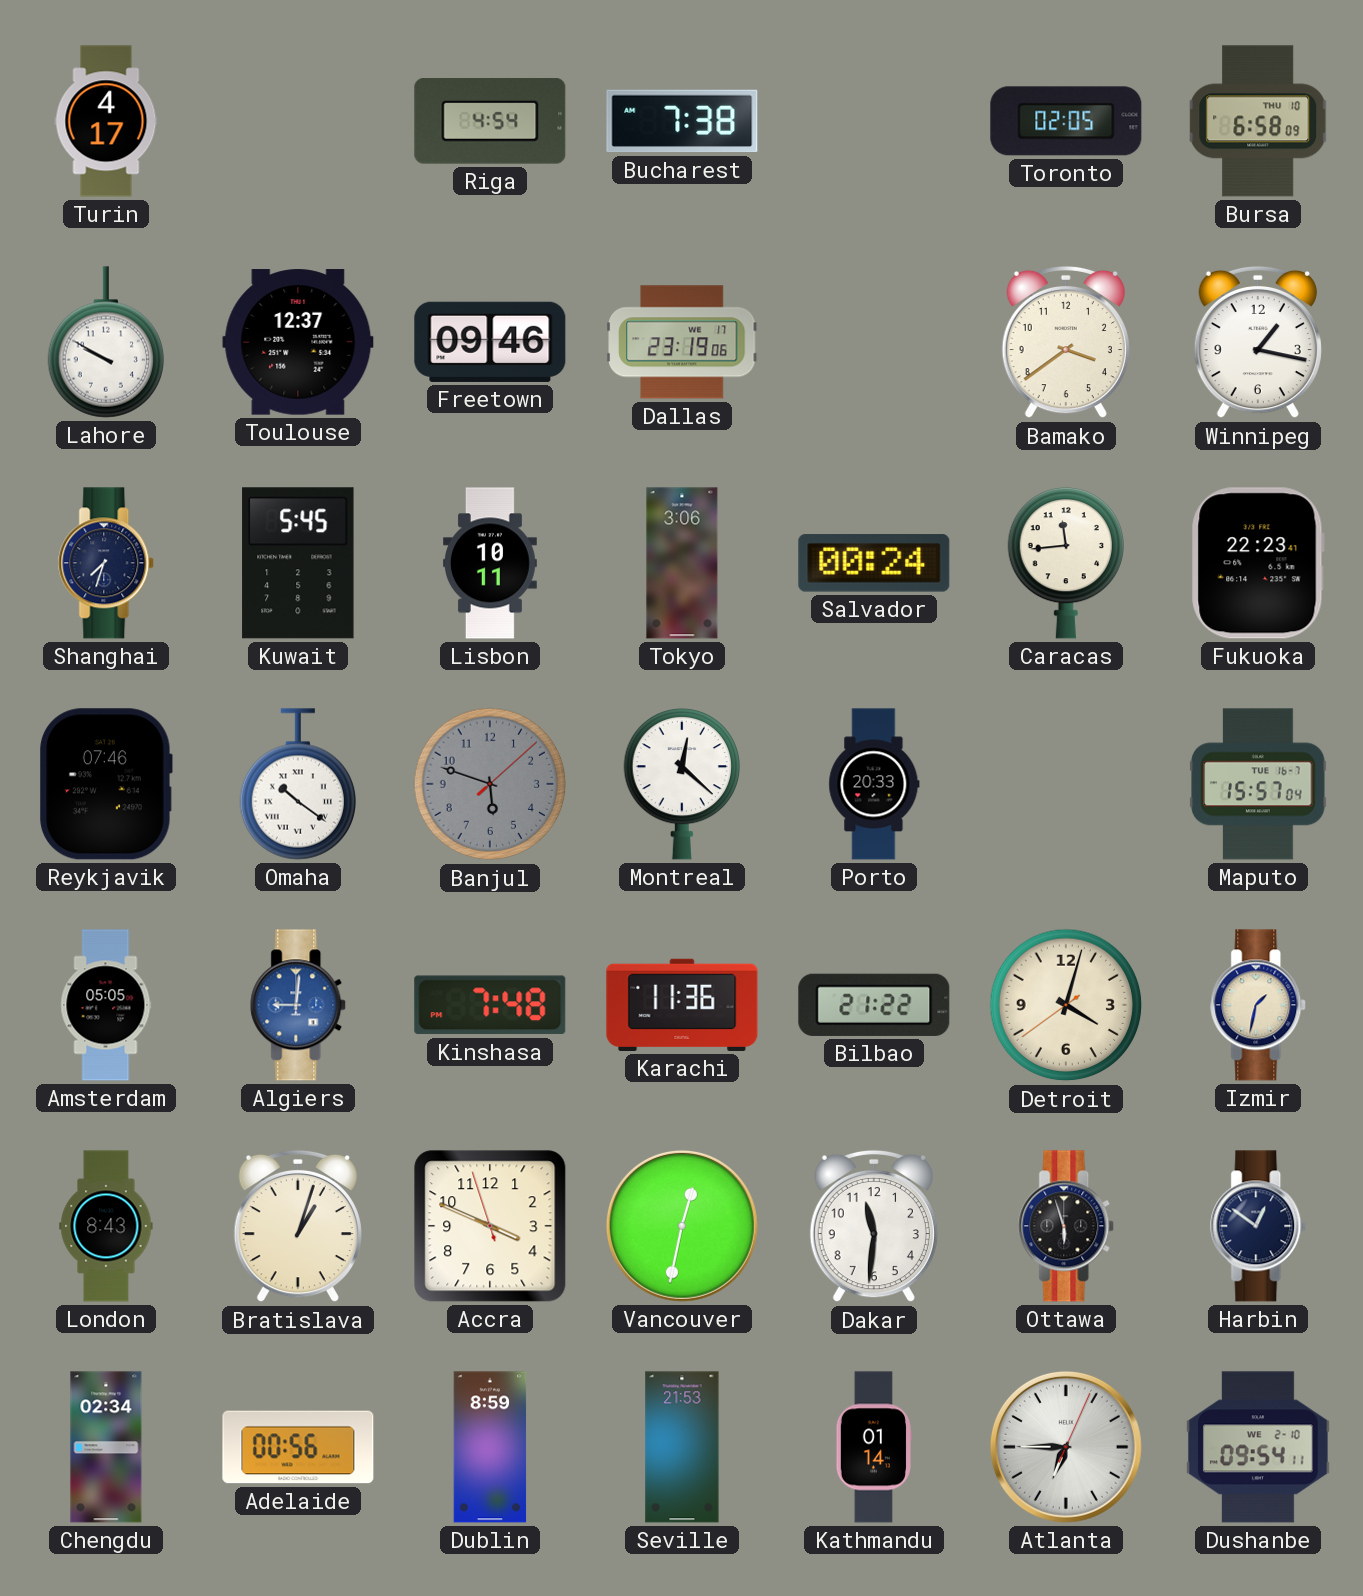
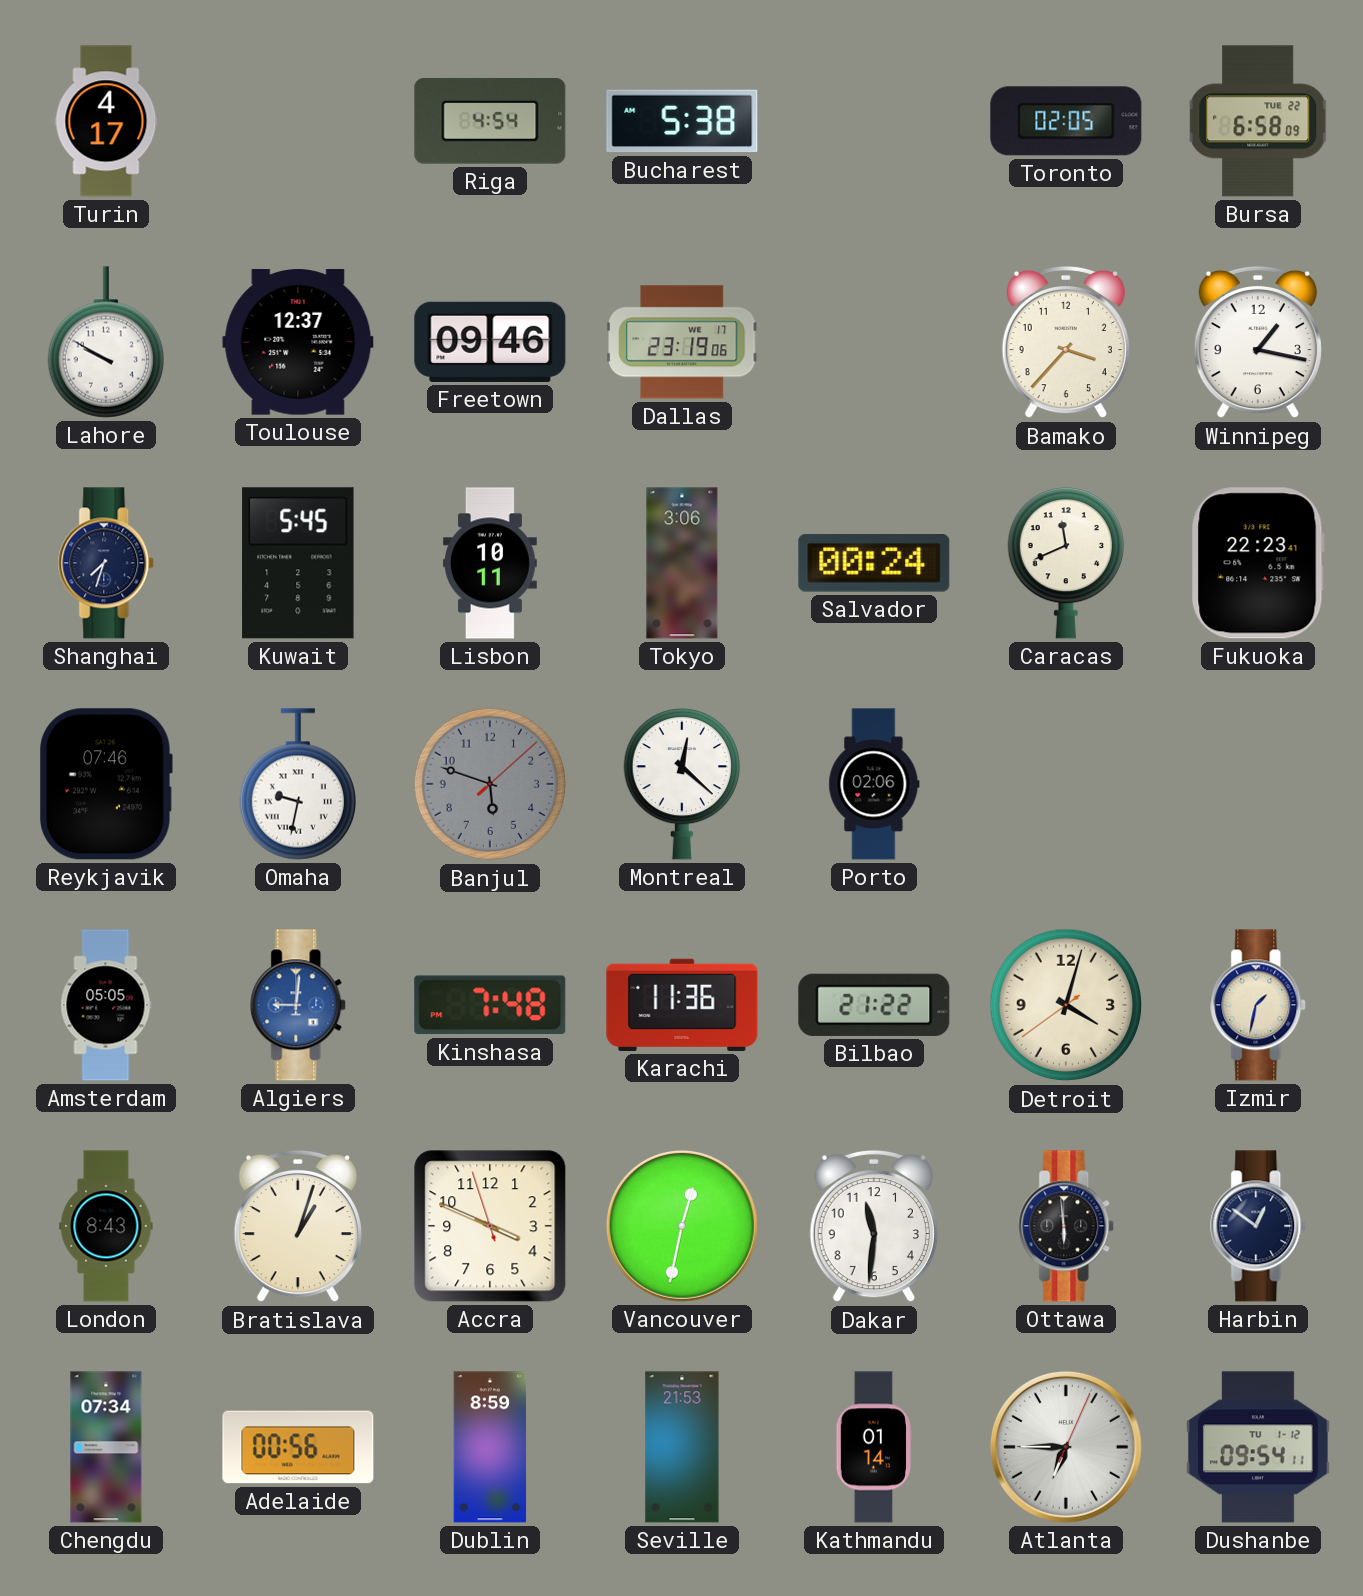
Bucharest: 7:38 -> 5:38 (682, 121)
Bursa date: THU 10 -> TUE 22 (1258, 121)
Bamako: 3:39 -> 3:37 (1066, 342)
Caracas: 11:44 -> 11:41 (1065, 563)
Omaha: 10:21 -> 9:32 (297, 784)
Porto: 20:33 -> 02:06 (874, 784)
Maputo: 15:57 -> none (1258, 784)
Ottawa: 5:57 -> 5:59 (1067, 1226)
Chengdu: 02:34 -> 07:34 (106, 1447)
Dushanbe date: WE 2-10 -> TU 1-12 (1258, 1447)
